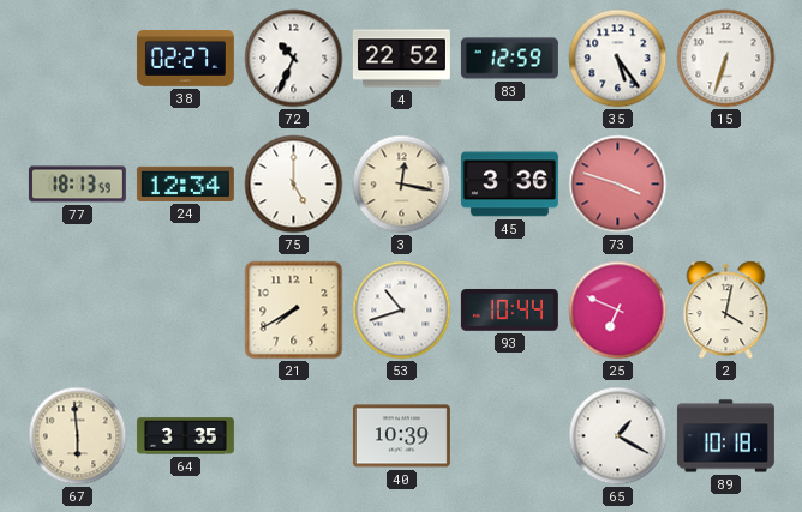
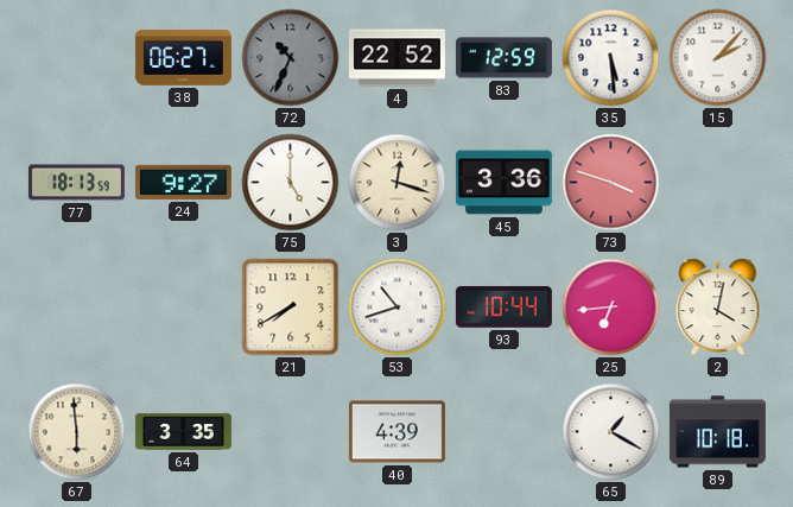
38: 02:27 -> 06:27 (183, 57)
72 dial: white -> grey (291, 58)
35: 5:24 -> 5:29 (611, 58)
15: 6:33 -> 2:07 (718, 58)
24: 12:34 -> 9:27 (183, 182)
3: 12:17 -> 12:18 (398, 183)
25: 6:49 -> 6:44 (611, 308)
40: 10:39 -> 4:39 (396, 432)
